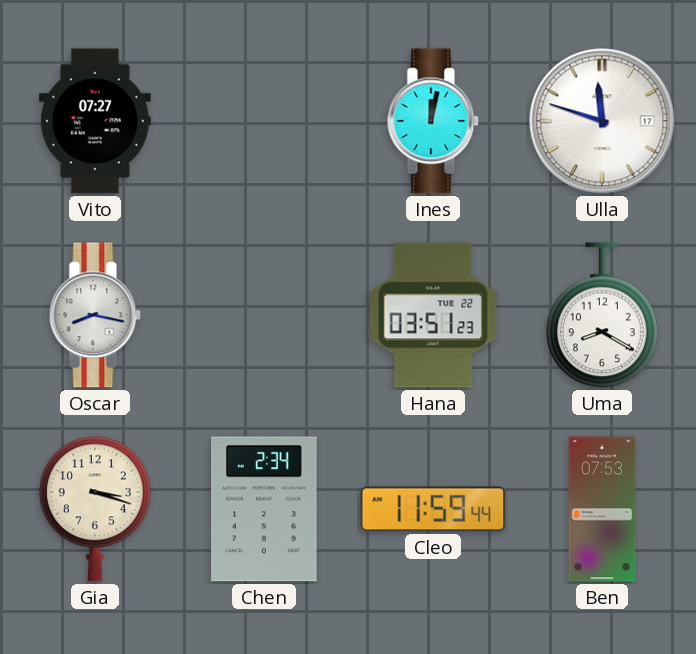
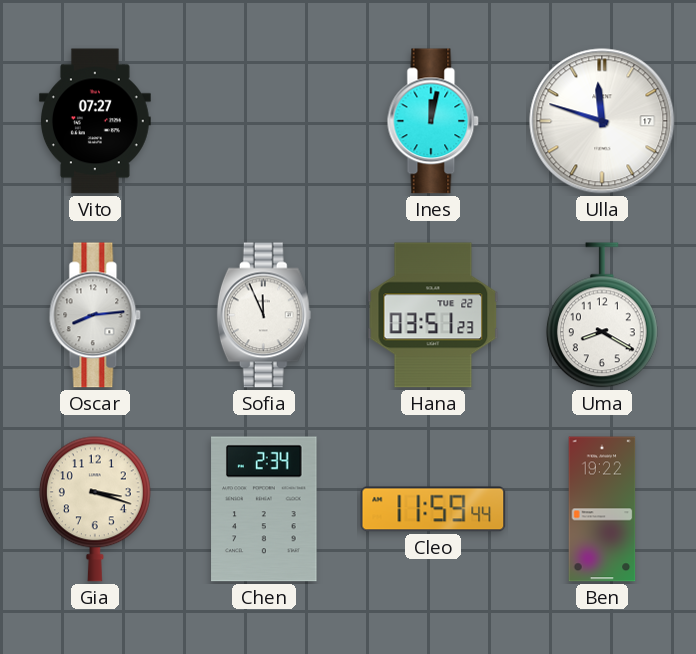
Oscar: 8:17 -> 8:14 (95, 315)
Sofia: none -> 11:56 (264, 315)
Ben: 07:53 -> 19:22 (602, 509)
